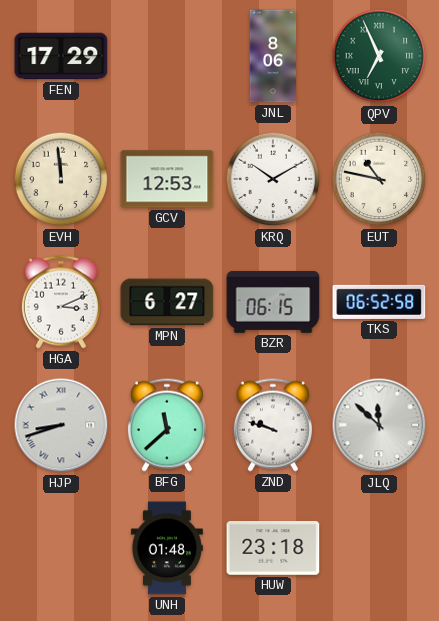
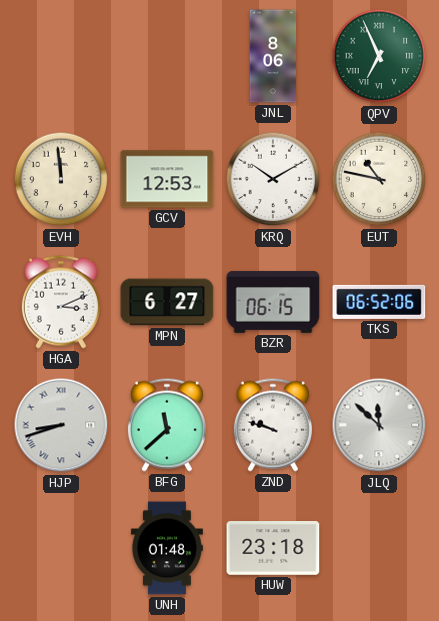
FEN: 17:29 -> none (61, 56)
TKS: 06:52:58 -> 06:52:06 (379, 302)
